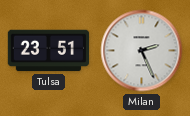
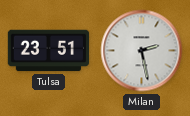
Milan: 2:26 -> 2:28 (142, 51)
